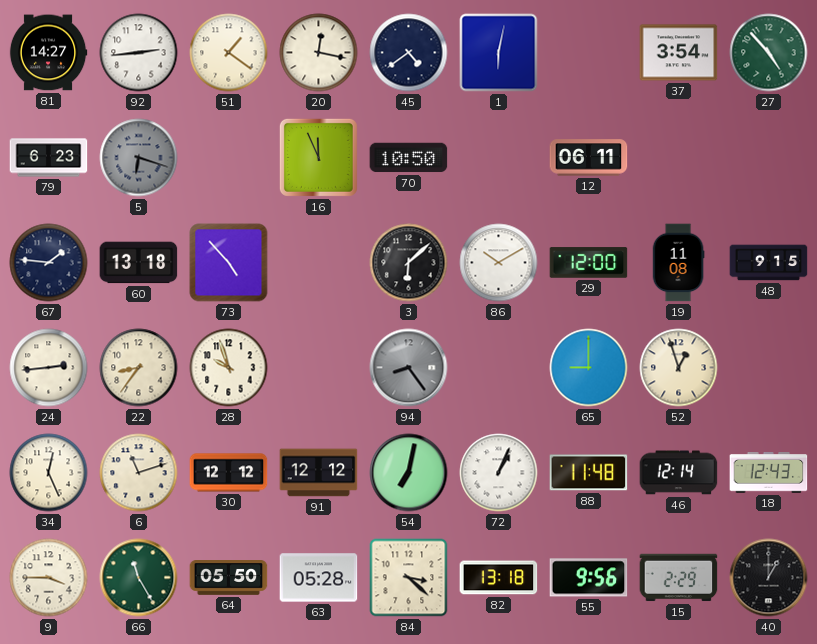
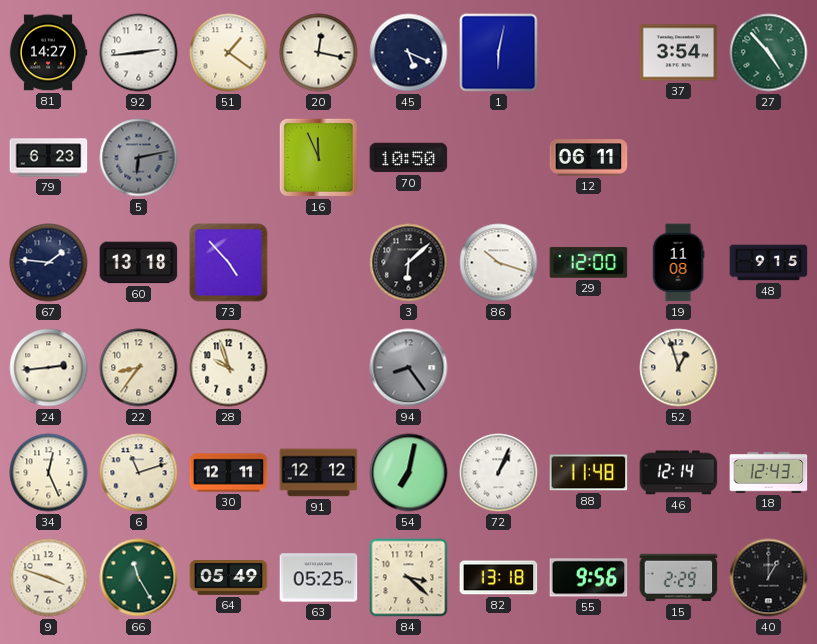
45: 4:39 -> 5:19 (409, 53)
5: 6:18 -> 6:13 (139, 158)
86: 10:10 -> 10:18 (499, 263)
65: 9:00 -> none (589, 368)
30: 12:12 -> 12:11 (229, 473)
9: 3:45 -> 3:48 (49, 578)
64: 05:50 -> 05:49 (229, 578)
63: 05:28 -> 05:25 (319, 578)
